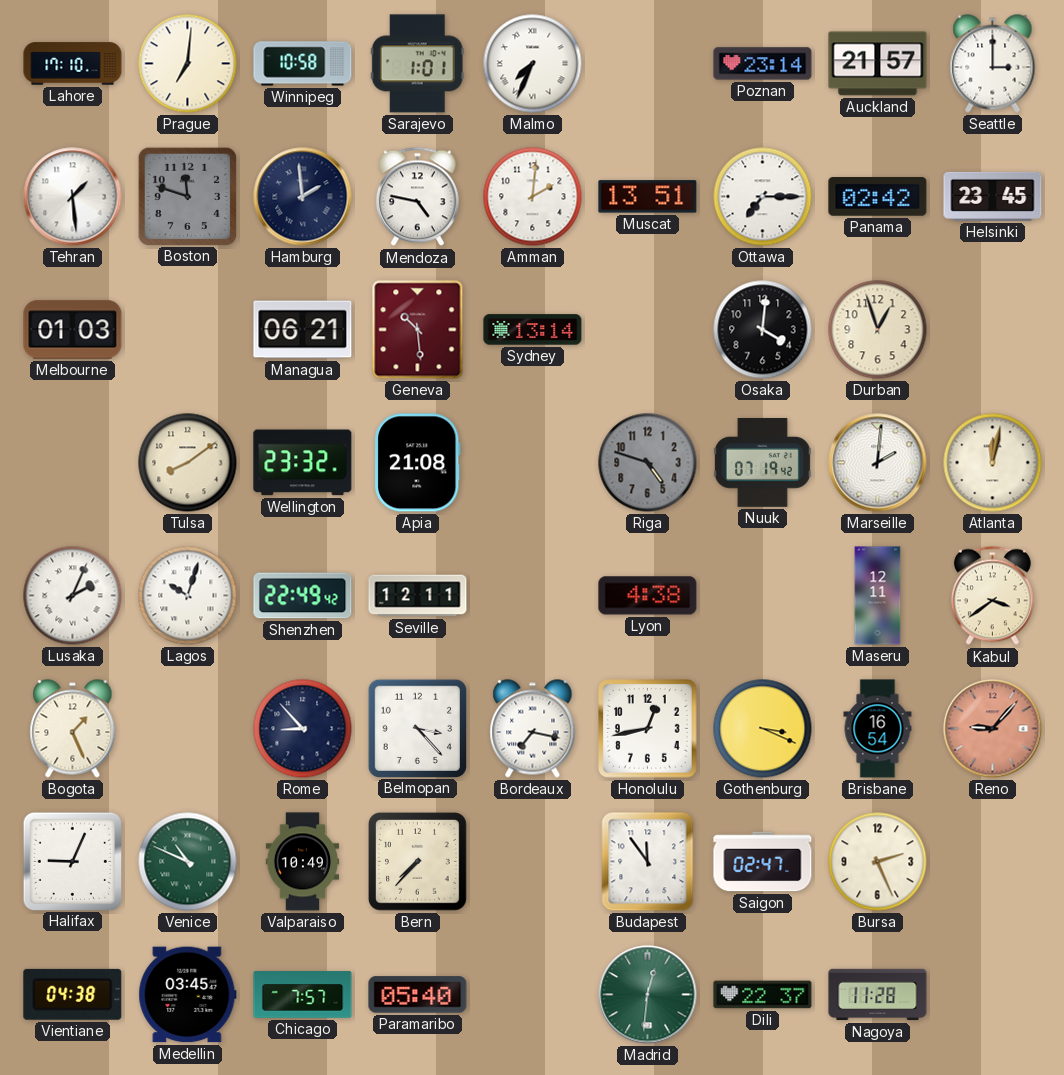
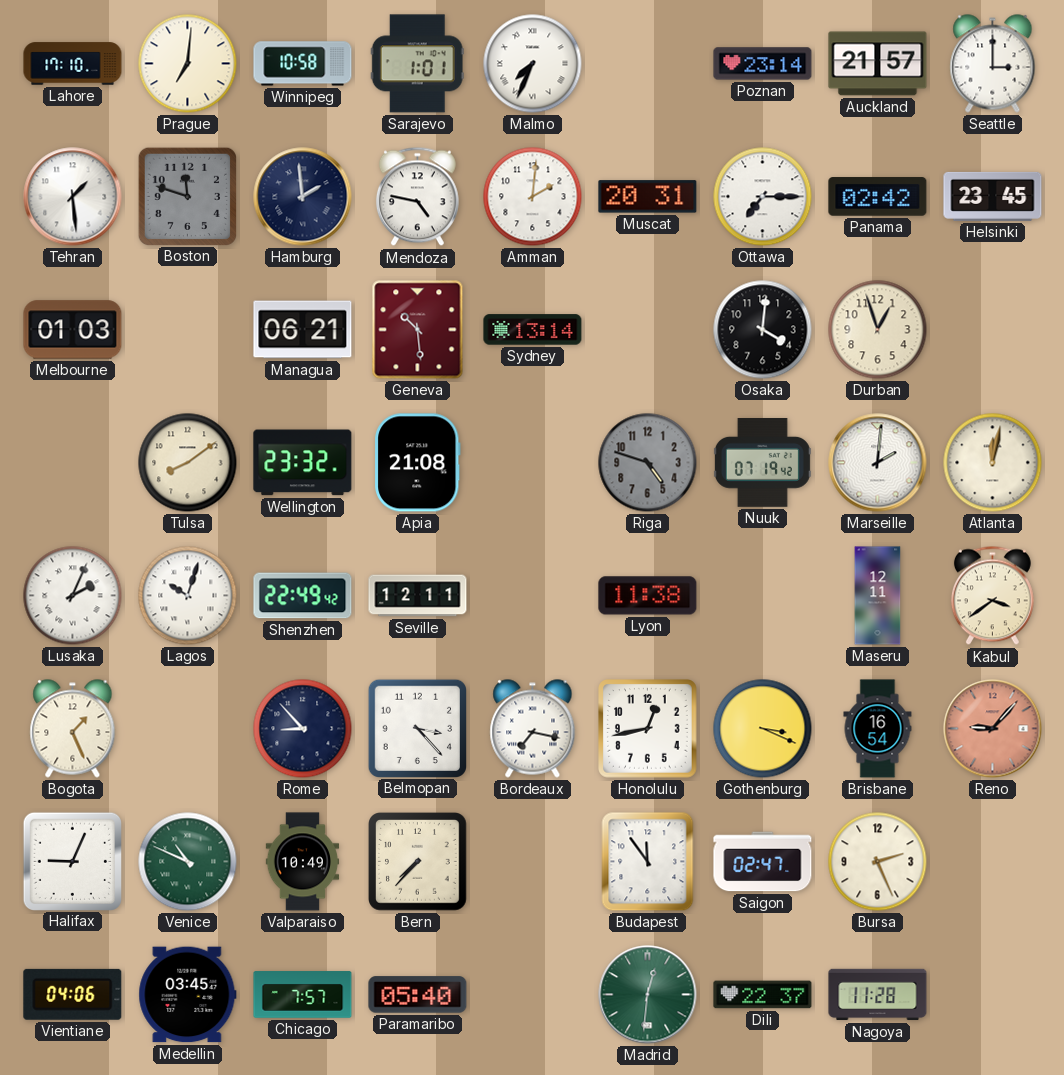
Muscat: 13:51 -> 20:31 (648, 197)
Lyon: 4:38 -> 11:38 (648, 596)
Vientiane: 04:38 -> 04:06 (73, 994)
